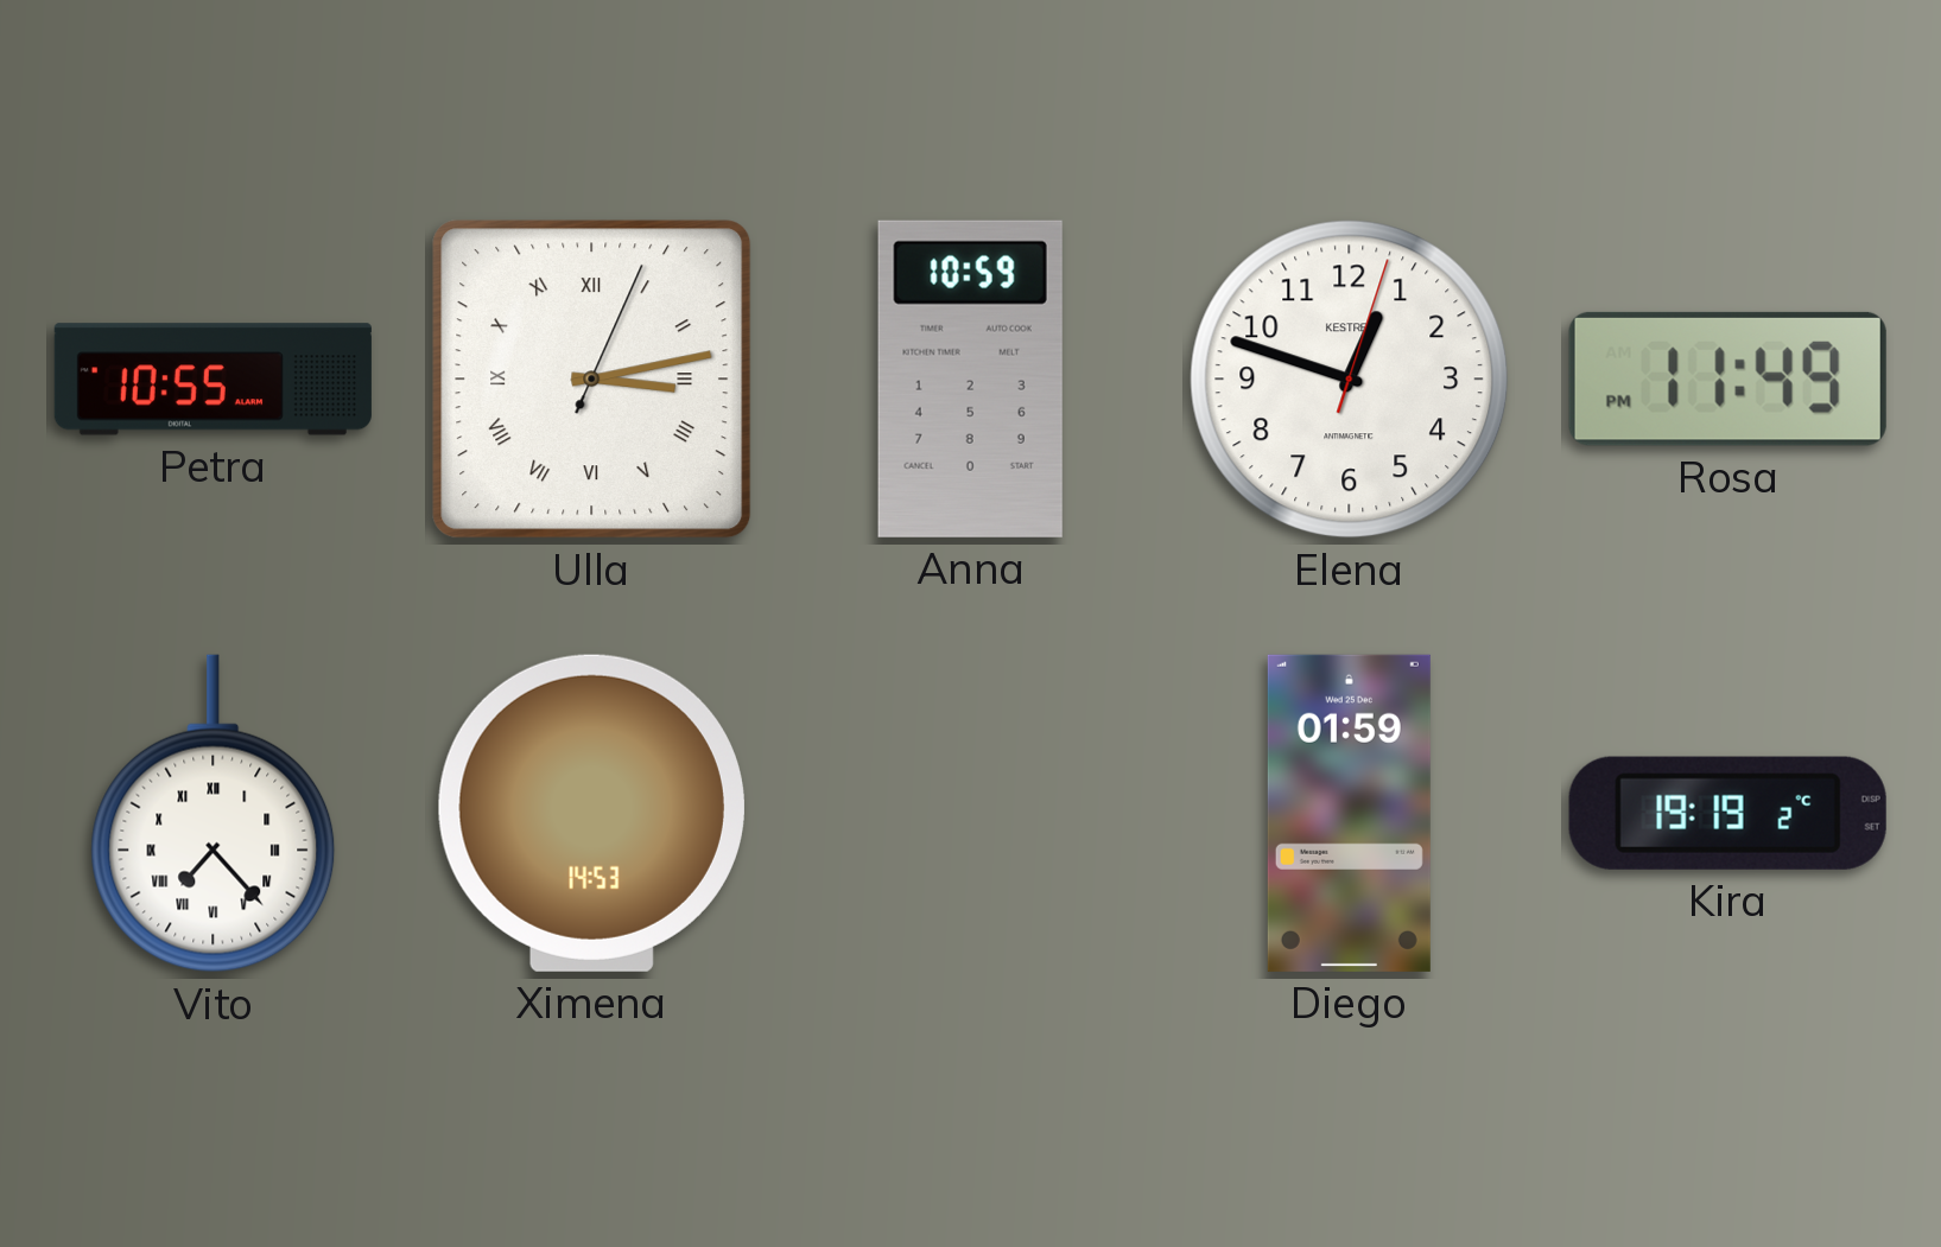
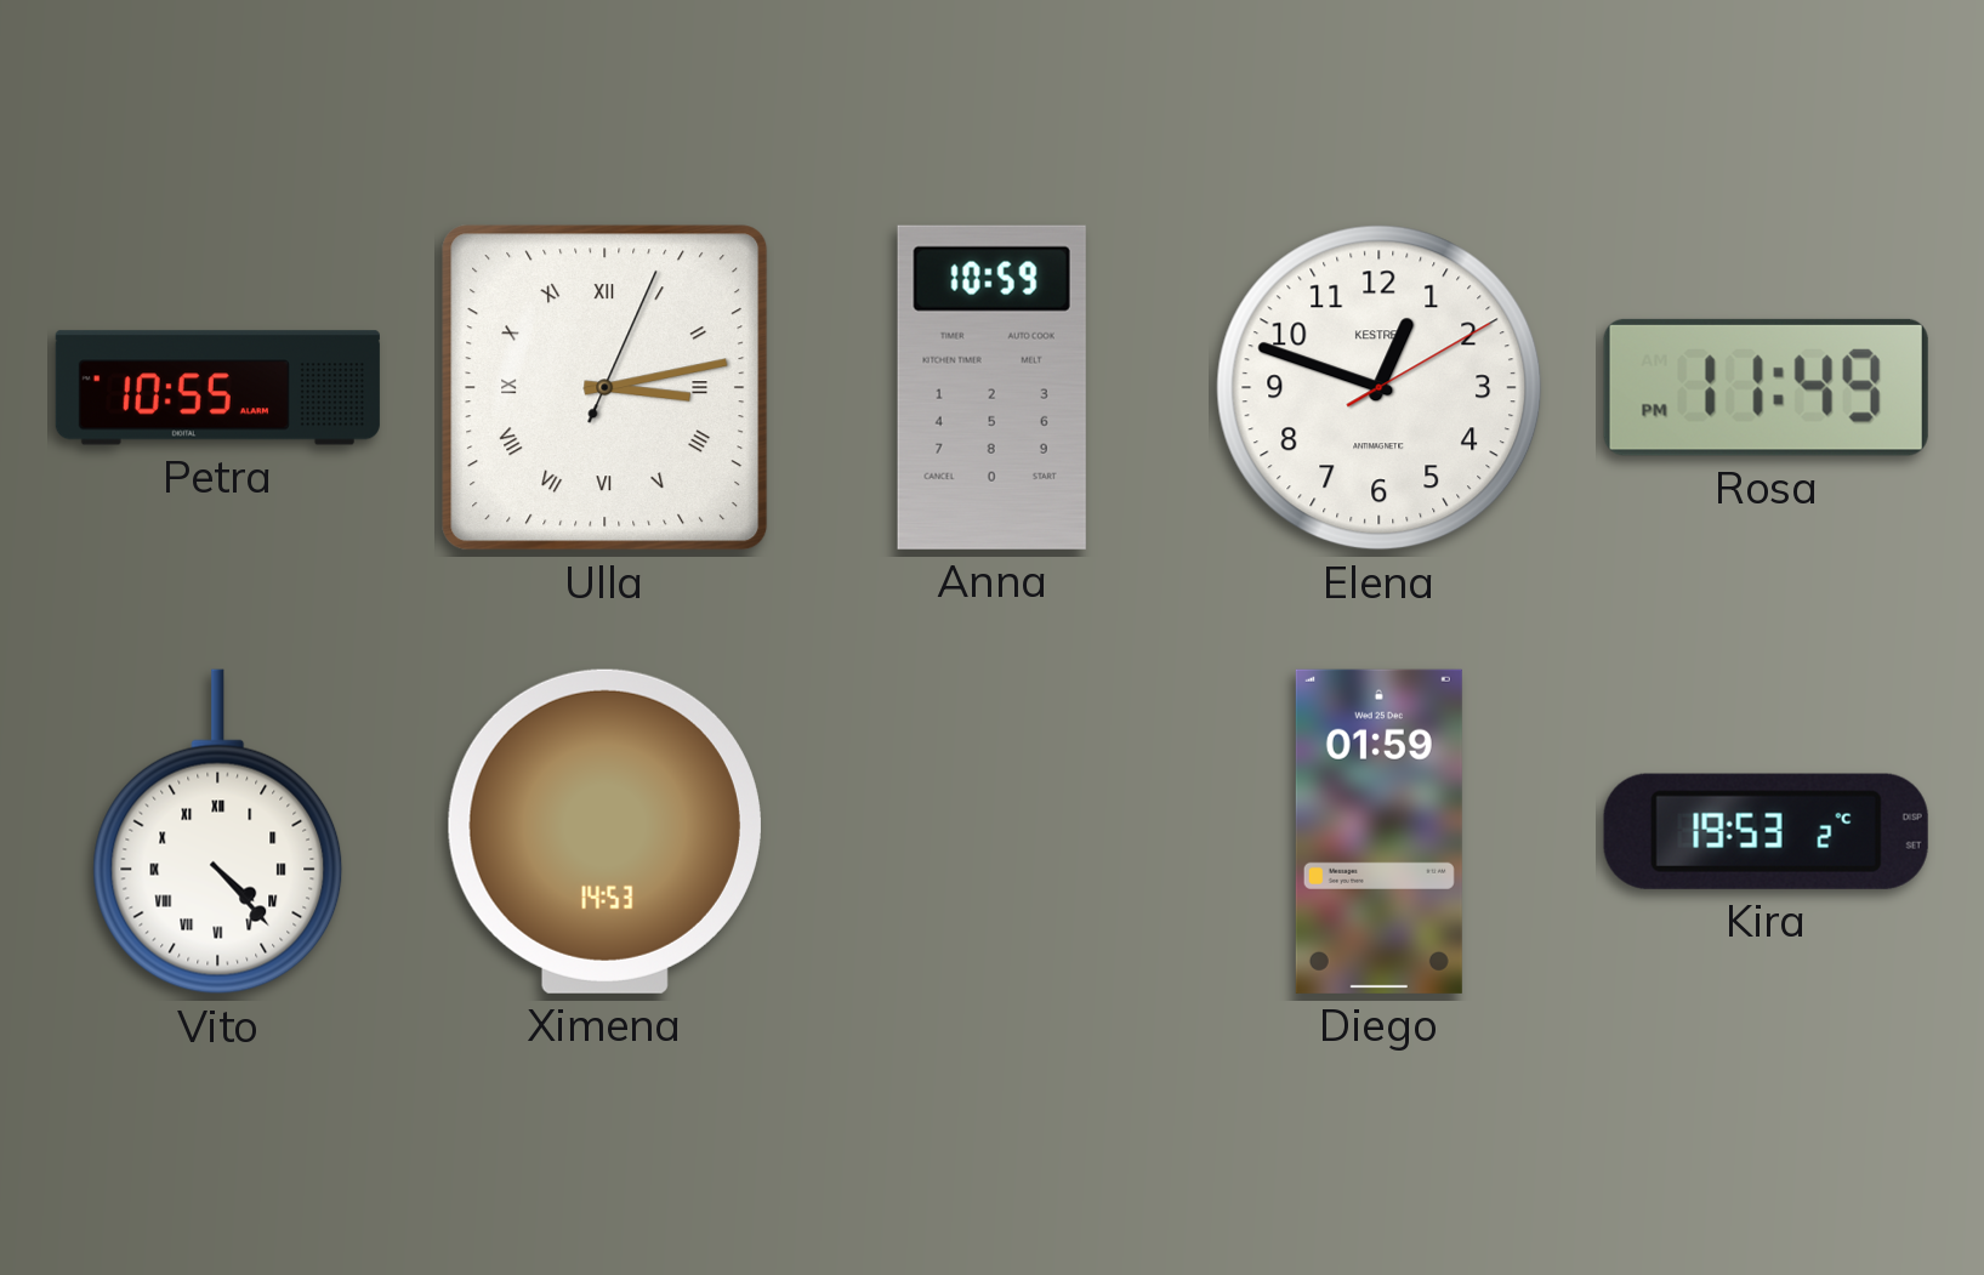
Elena: 12:48:03 -> 12:48:10 (1380, 388)
Vito: 7:23 -> 4:23 (218, 832)
Kira: 19:19 -> 19:53 (1766, 831)
